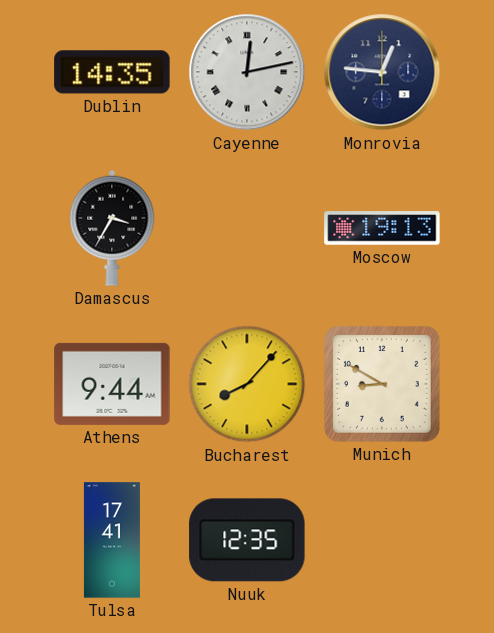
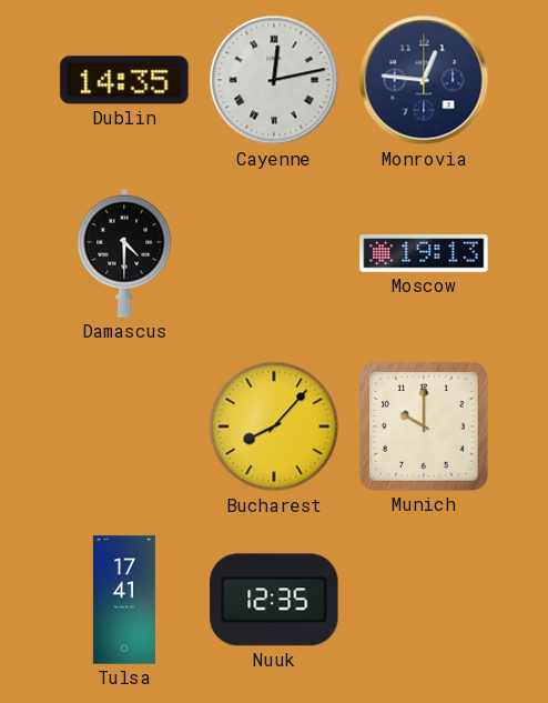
Damascus: 3:35 -> 4:30 (124, 253)
Athens: 9:44 -> none (112, 384)
Munich: 8:50 -> 10:00 (425, 428)
